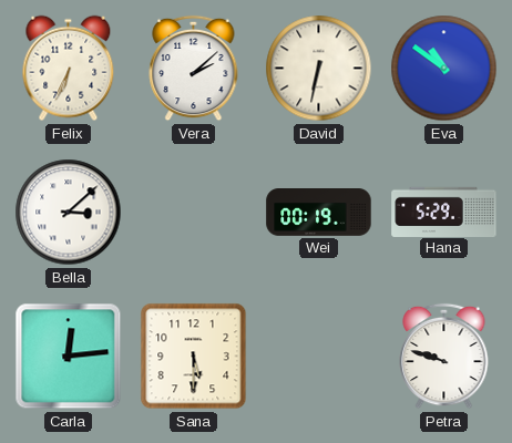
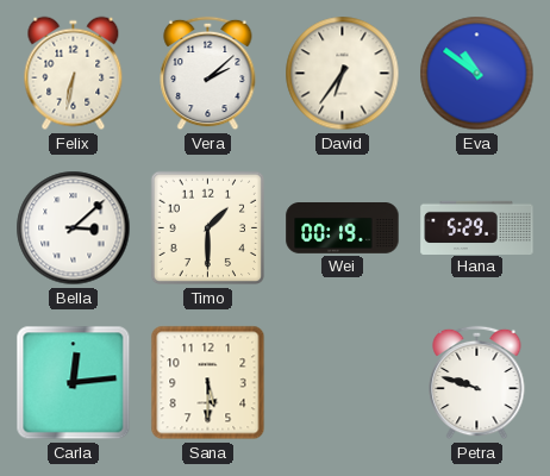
Felix: 6:34 -> 6:32 (74, 74)
David: 6:32 -> 6:36 (343, 74)
Timo: none -> 1:30 (208, 228)
